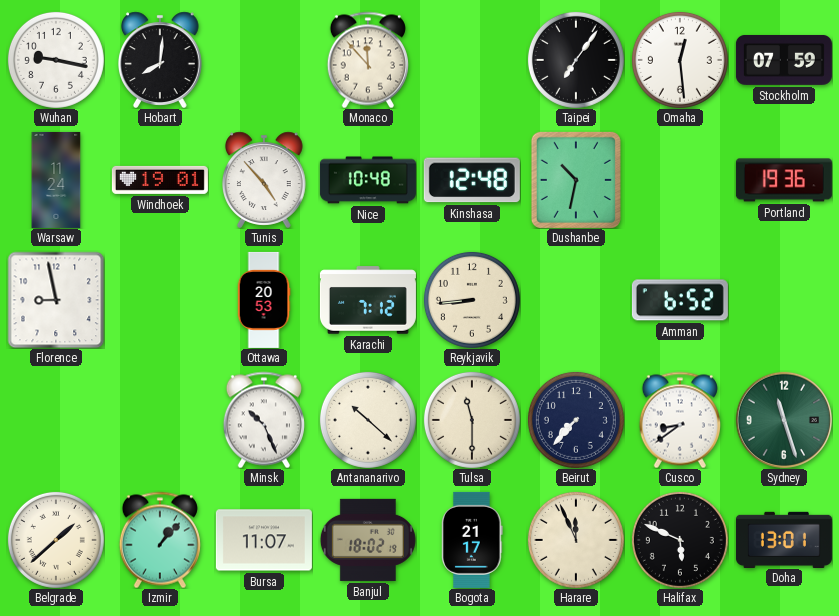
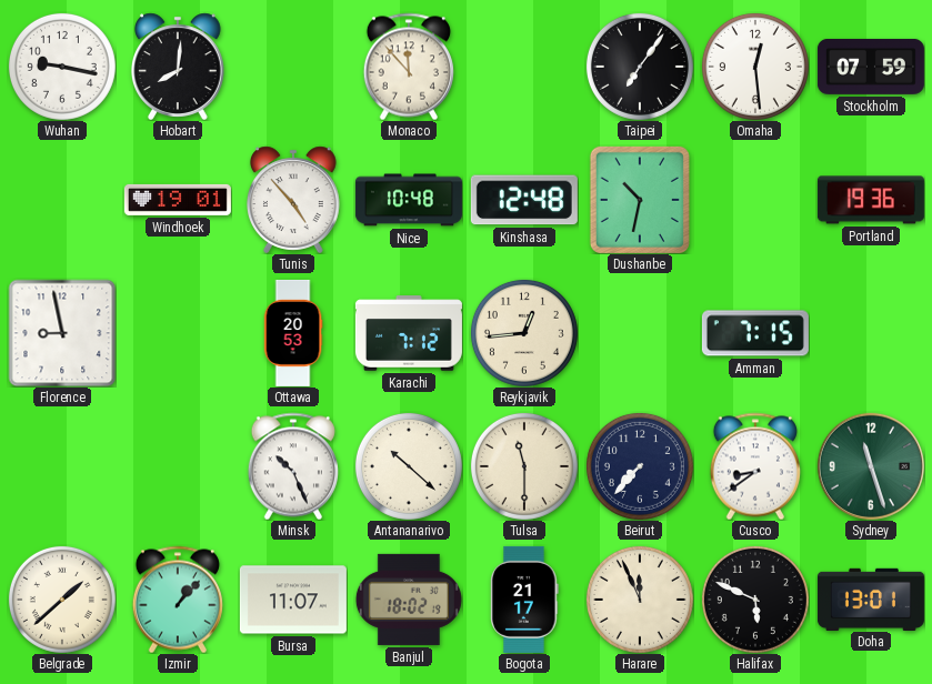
Warsaw: 11:24 -> none (56, 180)
Reykjavik: 8:44 -> 12:44 (524, 333)
Amman: 6:52 -> 7:15 (755, 333)
